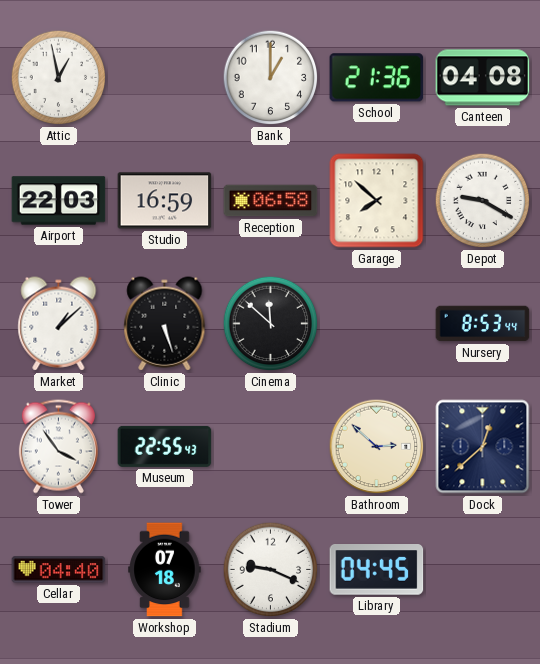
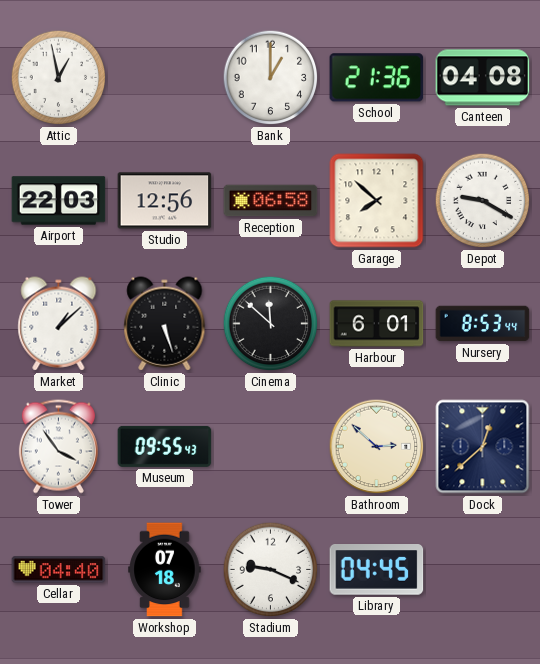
Studio: 16:59 -> 12:56 (165, 201)
Harbour: none -> 6:01 (377, 324)
Museum: 22:55 -> 09:55 (165, 446)
